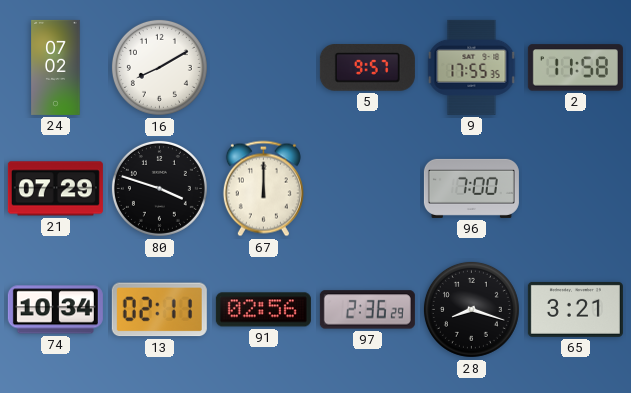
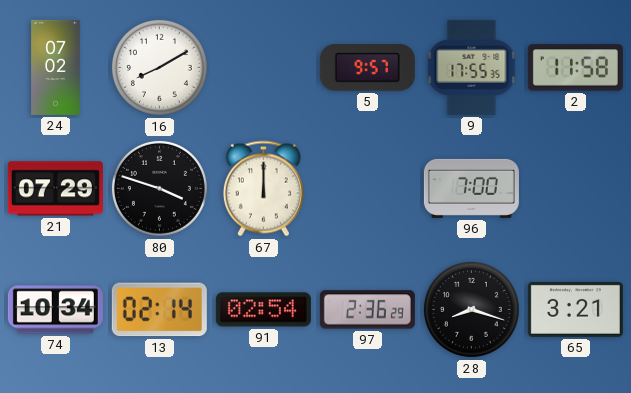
13: 02:11 -> 02:14 (159, 310)
91: 02:56 -> 02:54 (263, 310)
